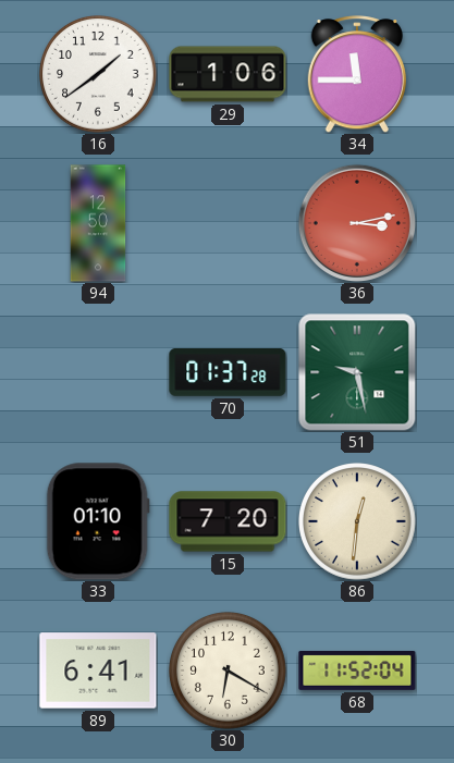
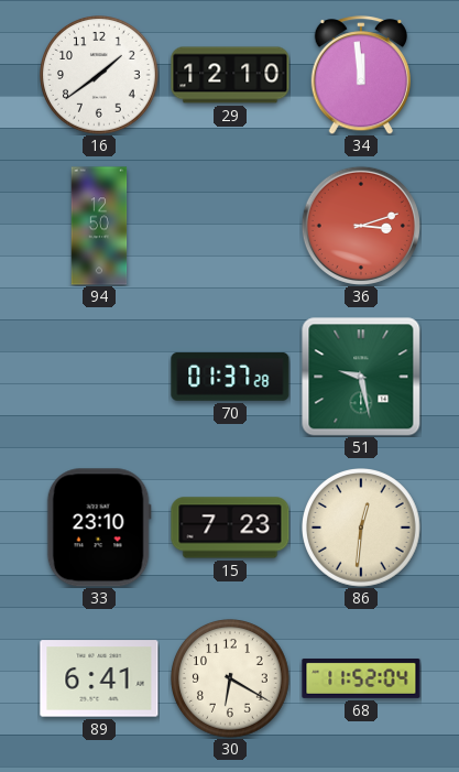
29: 1:06 -> 12:10 (230, 75)
34: 11:45 -> 11:59 (360, 75)
36: 3:13 -> 3:12 (361, 226)
33: 01:10 -> 23:10 (99, 528)
15: 7:20 -> 7:23 (230, 528)
